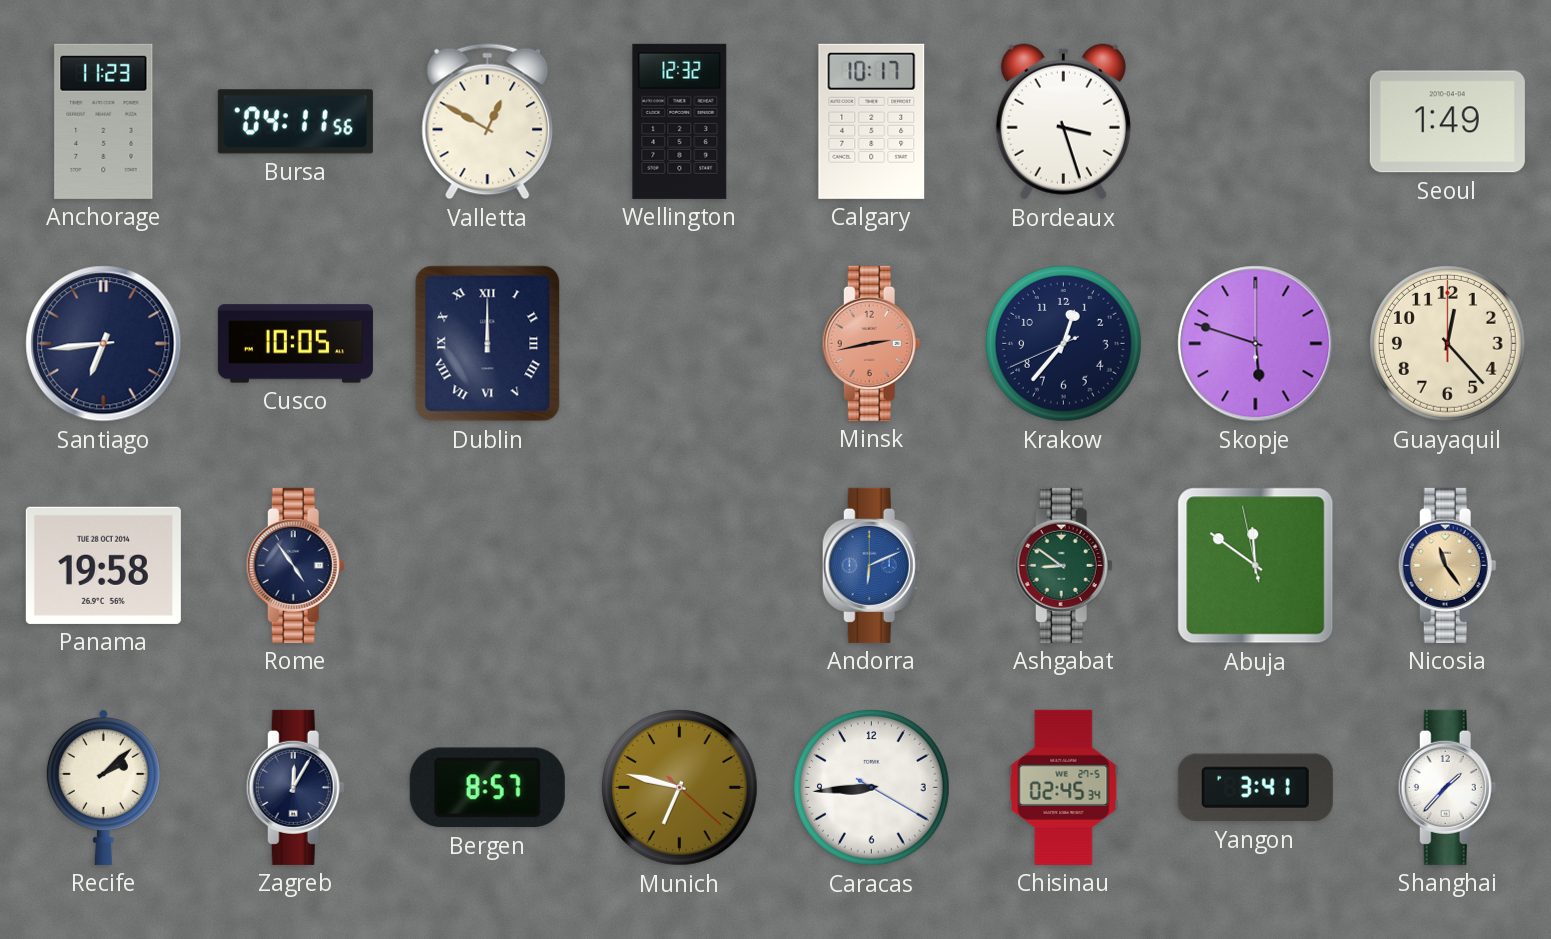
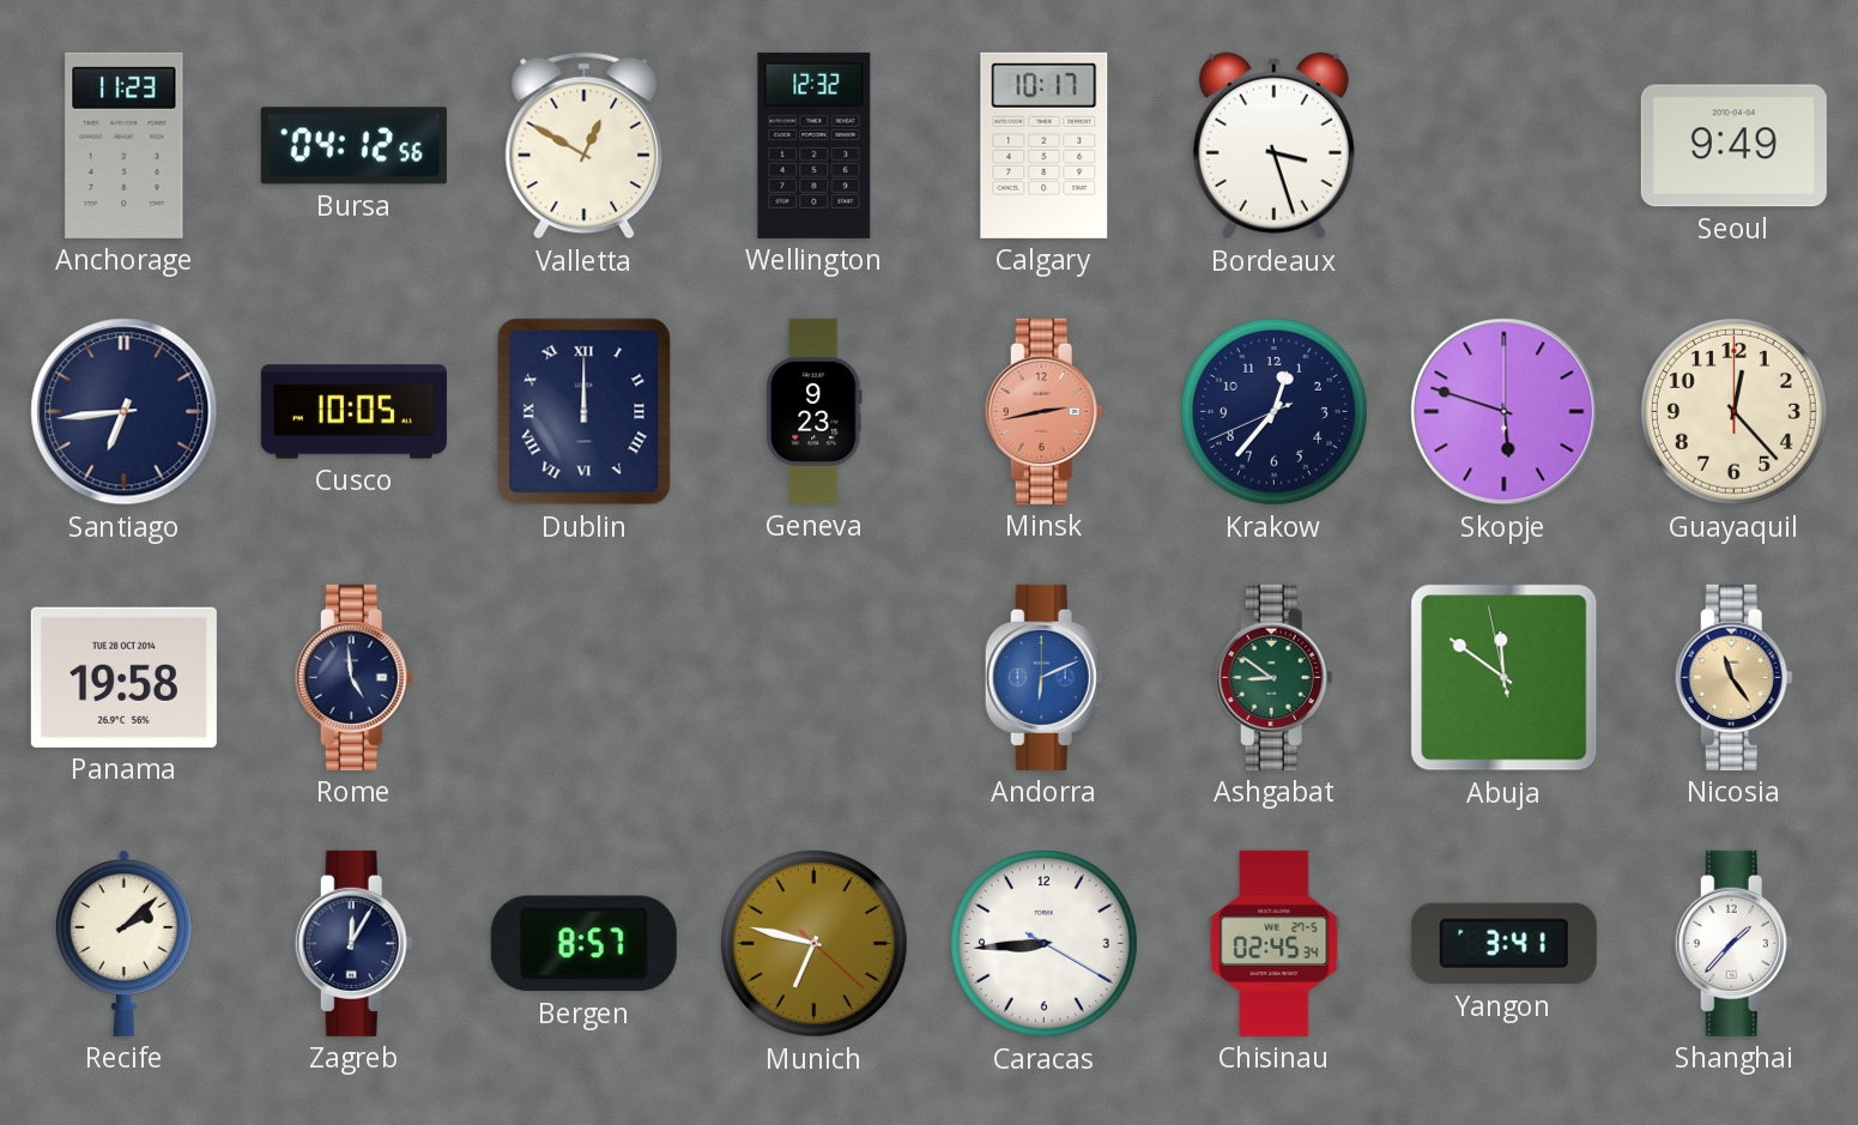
Bursa: 04:11 -> 04:12 (353, 146)
Seoul: 1:49 -> 9:49 (1733, 146)
Geneva: none -> 9:23 (815, 411)
Rome: 4:54 -> 4:59 (353, 677)
